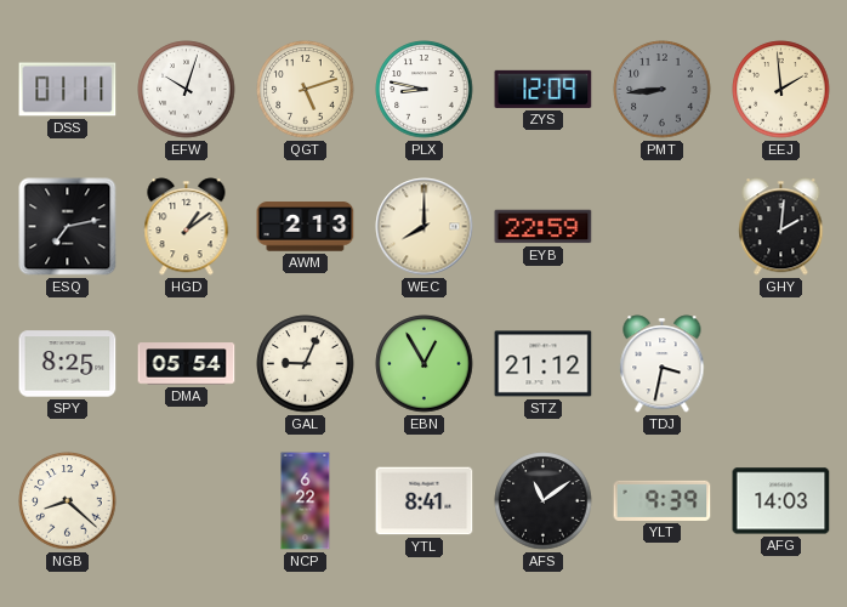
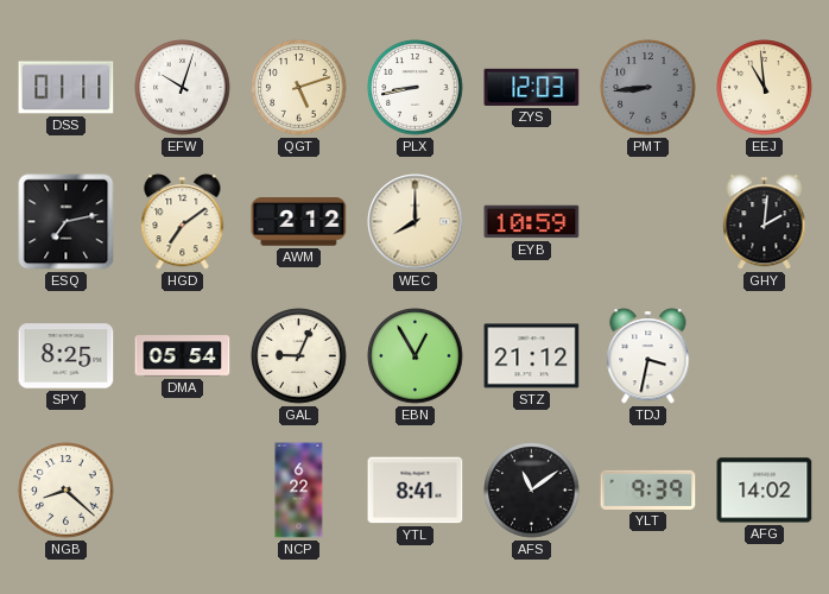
PLX: 8:47 -> 8:43 (416, 88)
ZYS: 12:09 -> 12:03 (532, 87)
EEJ: 1:59 -> 10:59 (765, 88)
HGD: 1:09 -> 7:09 (183, 222)
AWM: 2:13 -> 2:12 (299, 222)
EYB: 22:59 -> 10:59 (532, 222)
AFG: 14:03 -> 14:02 (765, 491)
